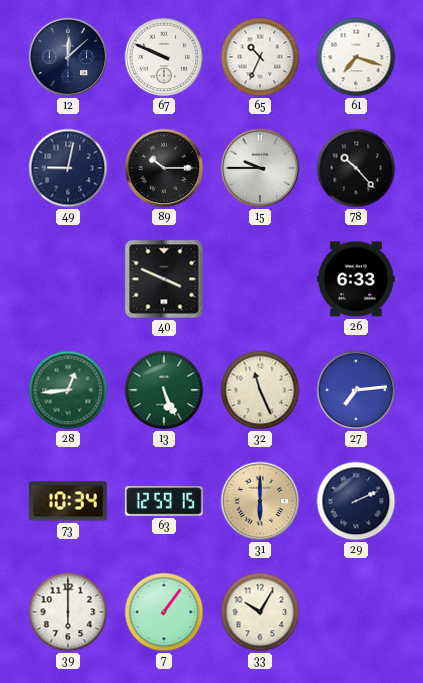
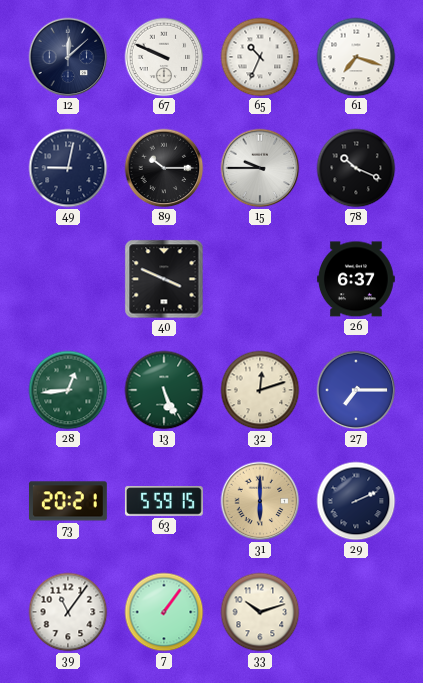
78: 10:23 -> 10:19 (356, 168)
26: 6:33 -> 6:37 (356, 279)
32: 11:26 -> 12:12 (260, 390)
27: 7:14 -> 7:15 (356, 390)
73: 10:34 -> 20:21 (68, 501)
63: 12:59 -> 5:59 (164, 501)
39: 6:00 -> 11:06 (68, 612)
33: 10:05 -> 10:12 (260, 612)
